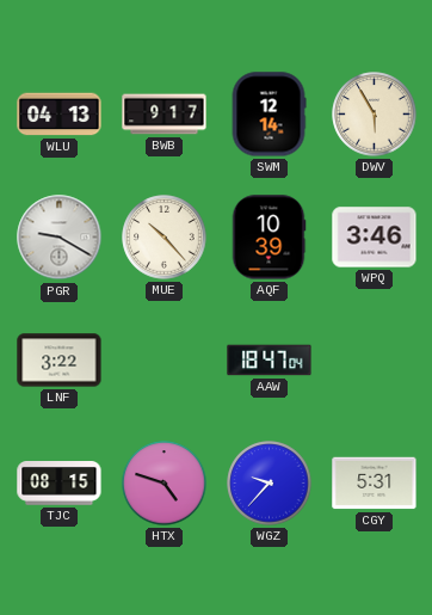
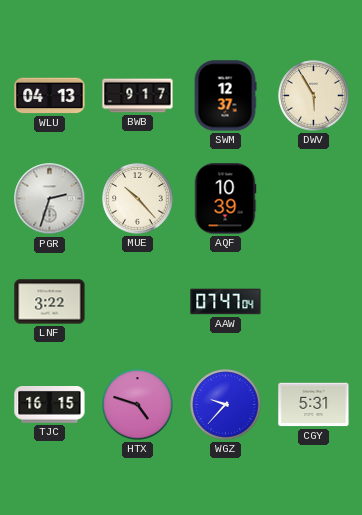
SWM: 12:14 -> 12:37 (225, 96)
PGR: 9:20 -> 2:33 (50, 199)
WPQ: 3:46 -> none (375, 238)
AAW: 18:47 -> 07:47 (226, 302)
TJC: 08:15 -> 16:15 (50, 405)
